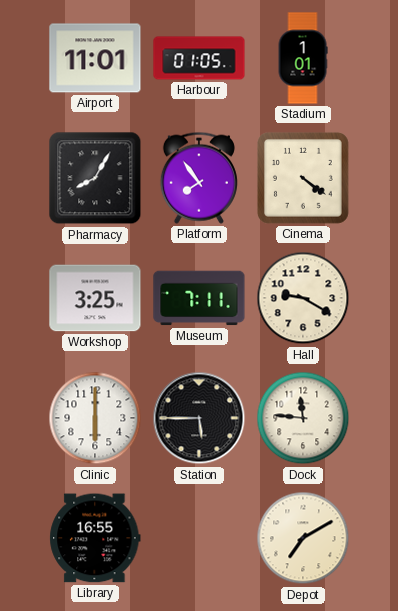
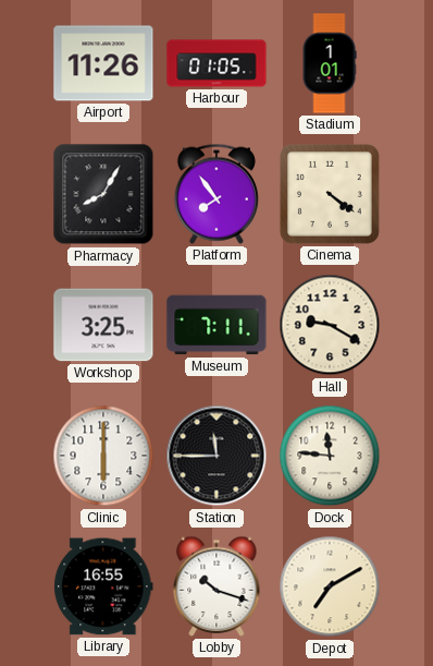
Airport: 11:01 -> 11:26 (103, 63)
Station: 5:45 -> 11:45 (216, 456)
Lobby: none -> 10:18 (216, 586)
